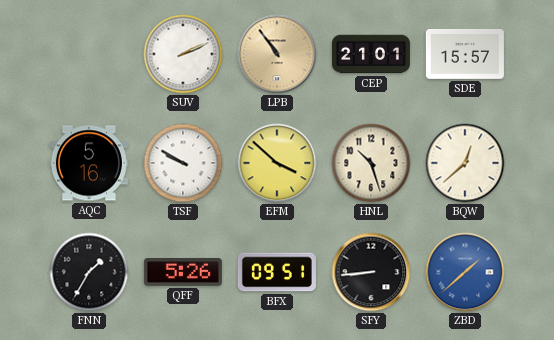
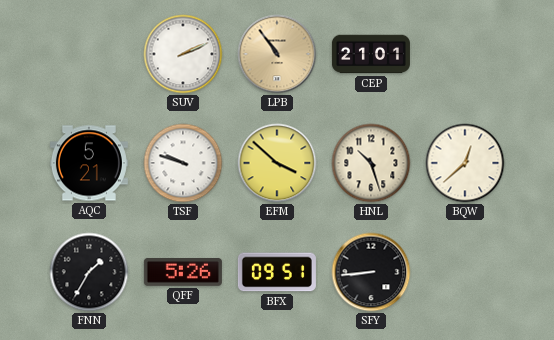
SDE: 15:57 -> none (465, 54)
AQC: 5:16 -> 5:21 (89, 163)
TSF: 9:50 -> 9:48 (183, 163)
ZBD: 1:38 -> none (465, 272)
